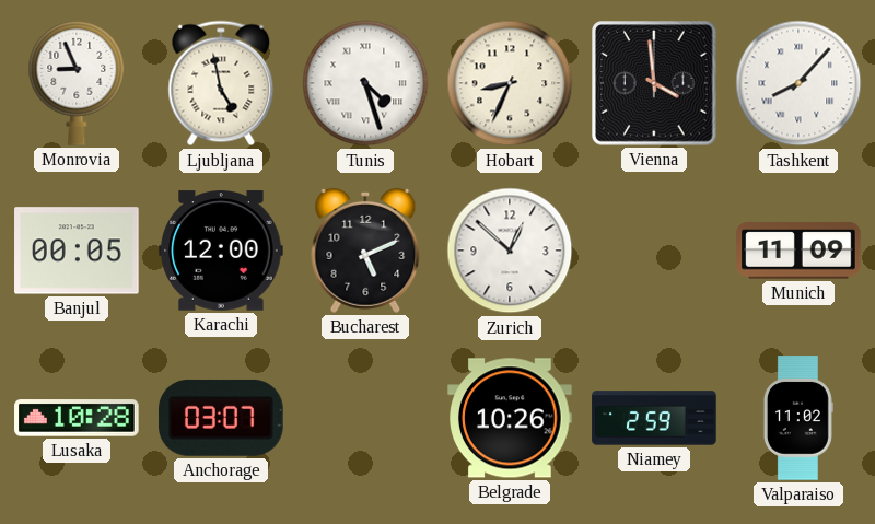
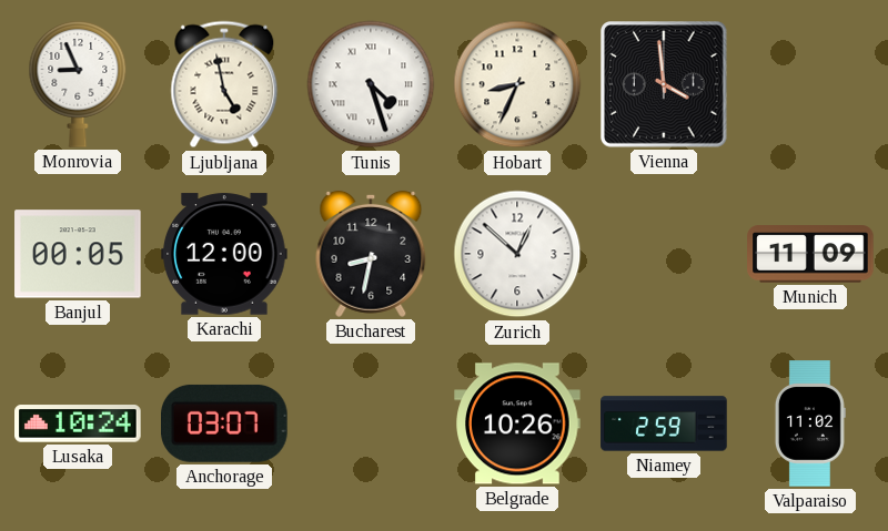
Tashkent: 8:07 -> none (798, 83)
Bucharest: 5:11 -> 8:32 (371, 254)
Lusaka: 10:28 -> 10:24 (78, 423)
